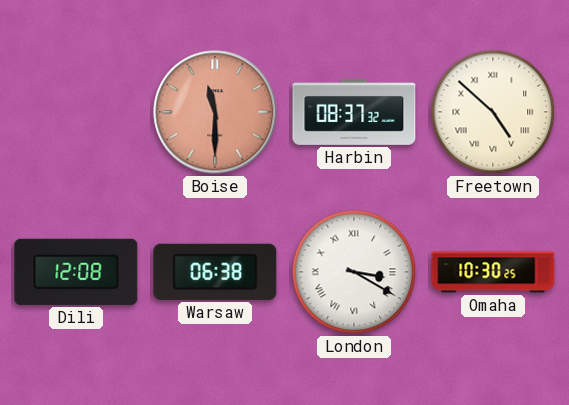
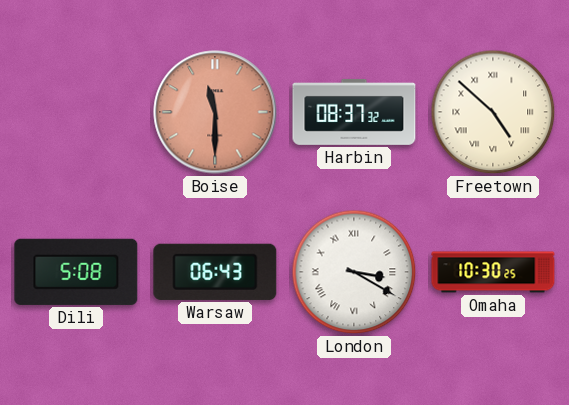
Dili: 12:08 -> 5:08 (76, 272)
Warsaw: 06:38 -> 06:43 (215, 272)
